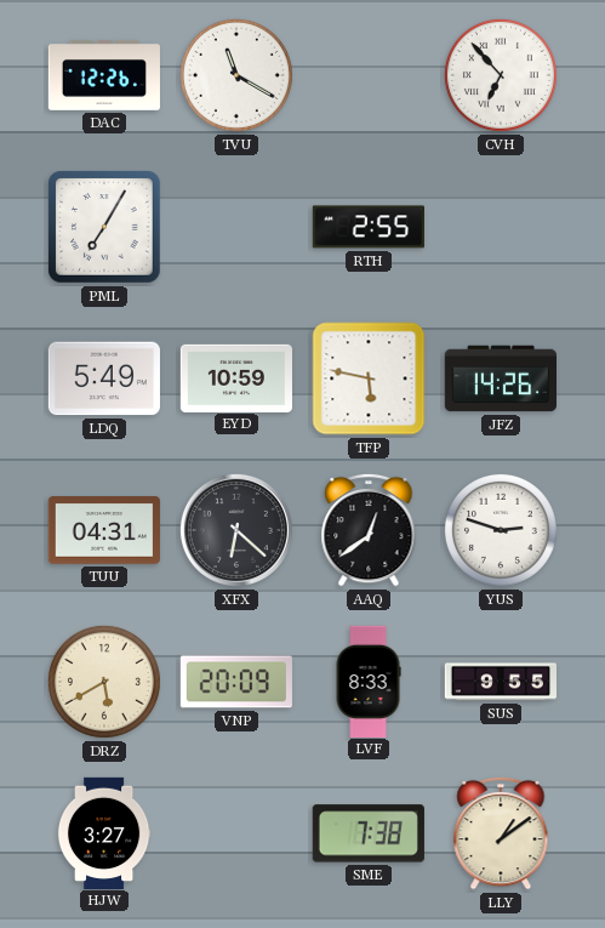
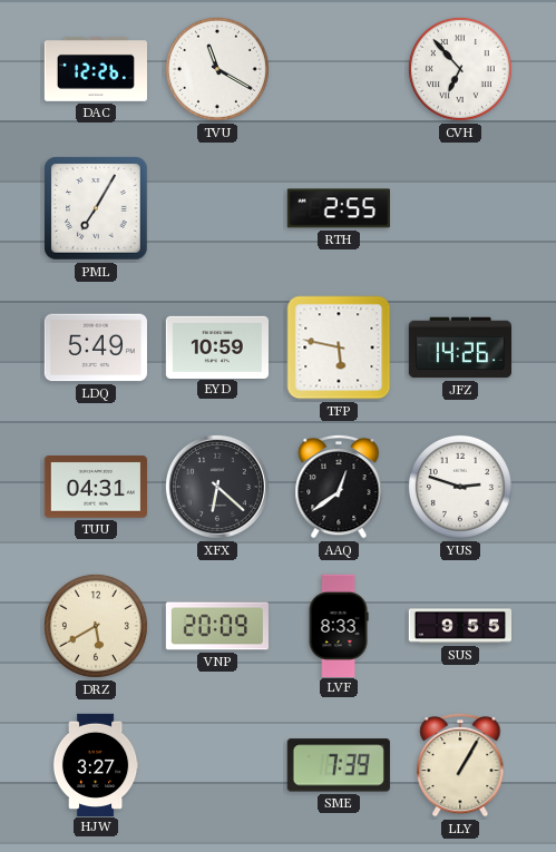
SME: 7:38 -> 7:39 (339, 765)
LLY: 1:09 -> 1:05 (460, 765)
